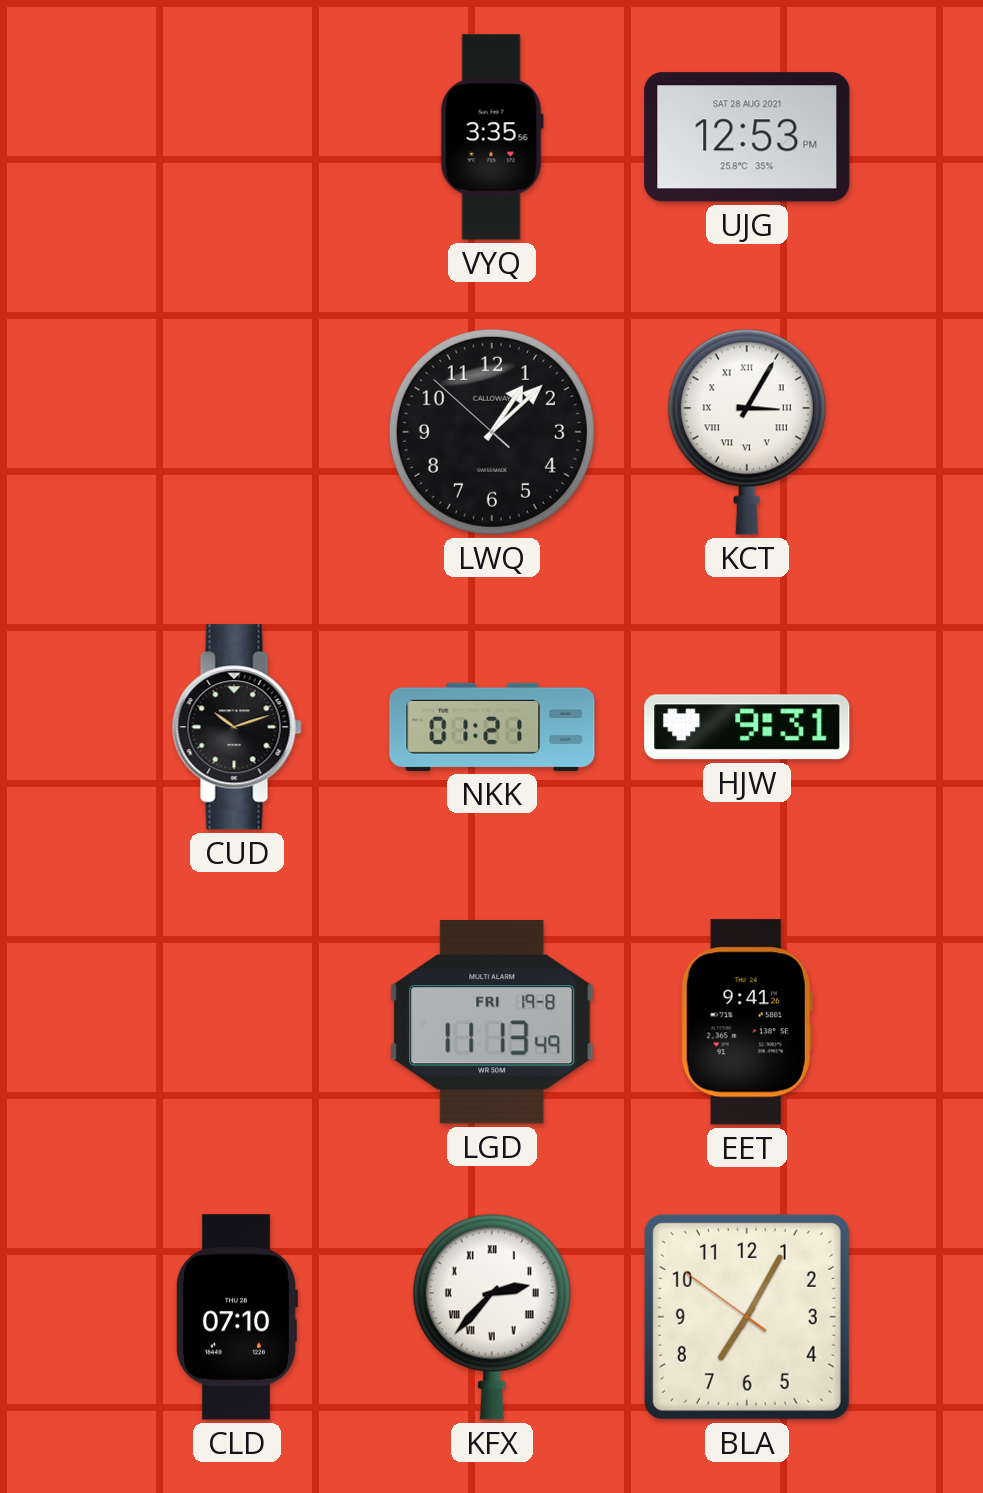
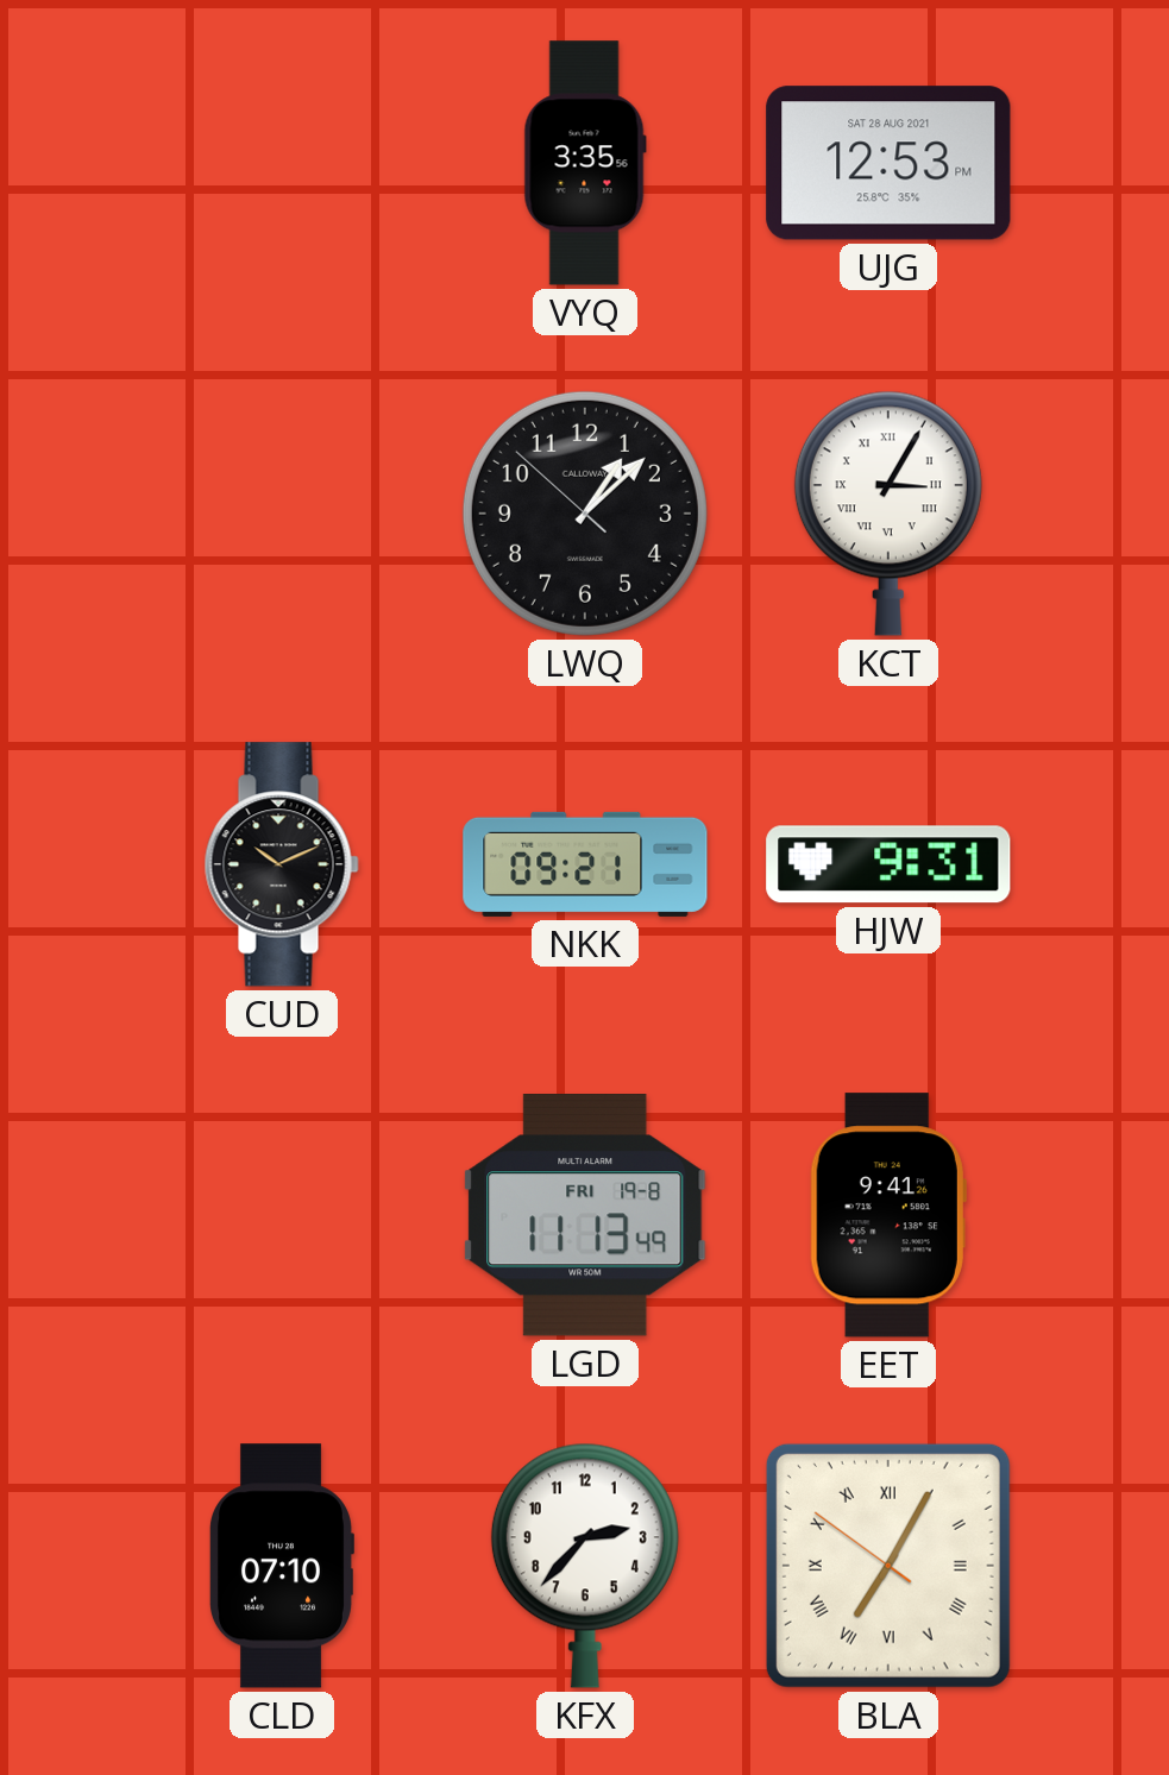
CUD: 10:12 -> 10:11 (282, 864)
NKK: 01:21 -> 09:21 (585, 864)
KFX numerals: Roman -> Arabic (585, 1566)
BLA numerals: Arabic -> Roman (888, 1566)
